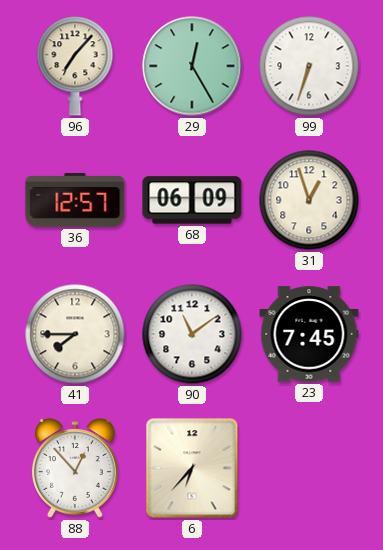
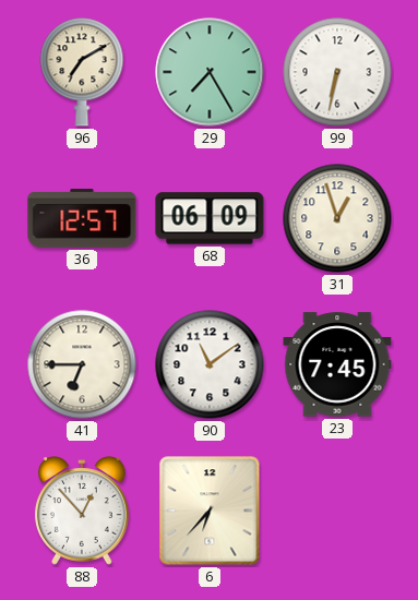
96: 7:07 -> 7:10 (82, 72)
29: 12:25 -> 7:25 (210, 72)
99: 6:33 -> 6:32 (337, 72)
41: 7:45 -> 6:45 (82, 364)
